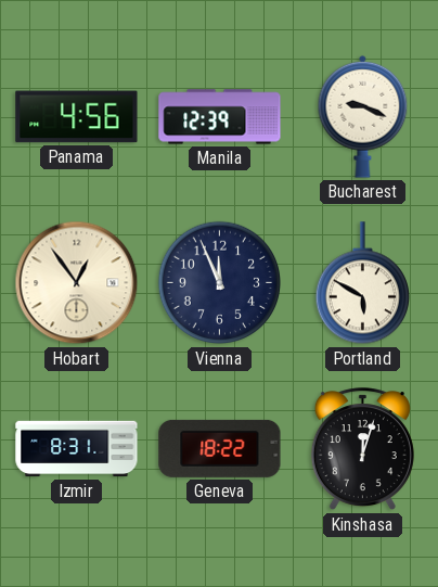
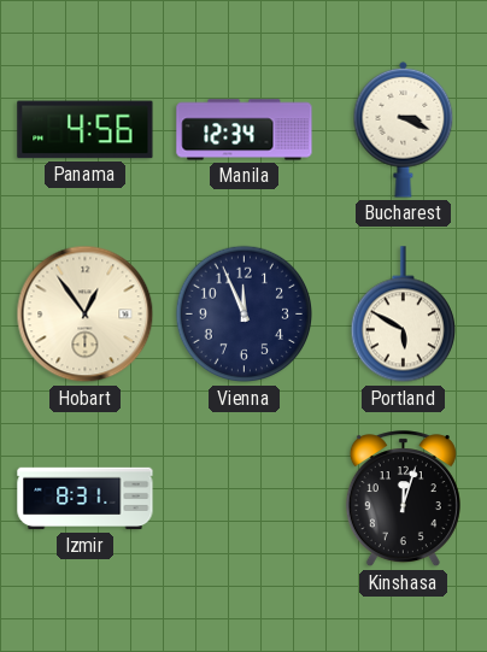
Manila: 12:39 -> 12:34 (245, 130)
Bucharest: 9:19 -> 3:19 (404, 129)
Geneva: 18:22 -> none (220, 448)
